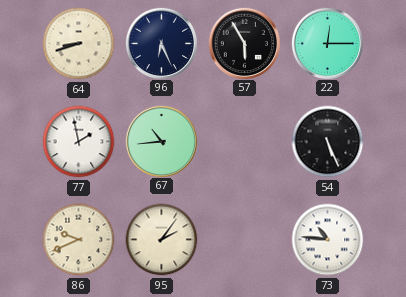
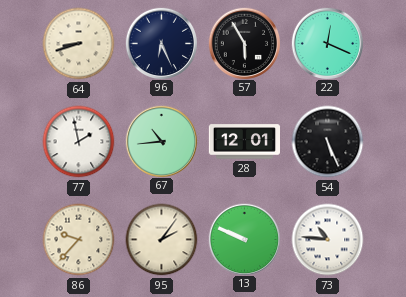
22: 12:15 -> 12:19 (327, 43)
28: none -> 12:01 (244, 142)
86: 9:41 -> 9:37 (79, 240)
13: none -> 9:49 (244, 239)
